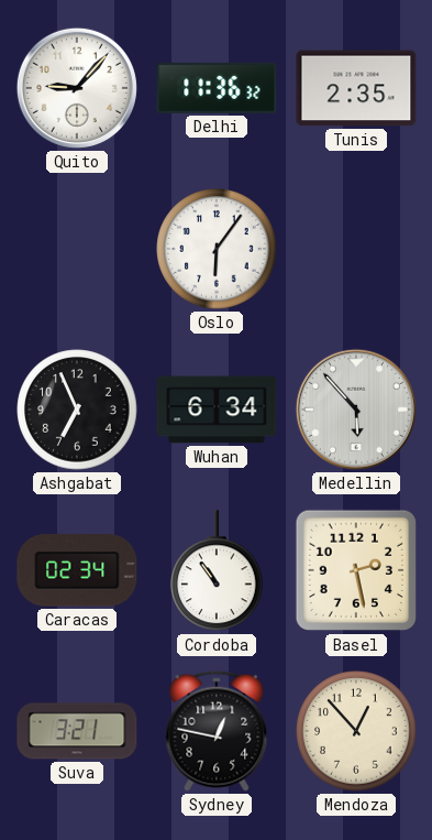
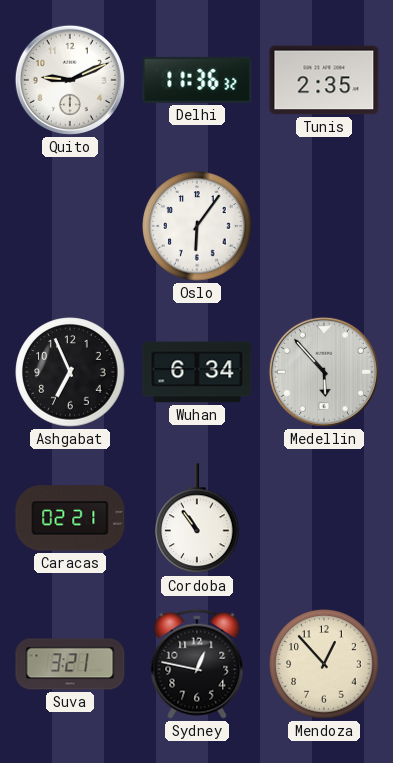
Quito: 9:07 -> 9:11 (70, 80)
Caracas: 02:34 -> 02:21 (70, 518)
Basel: 2:28 -> none (356, 570)
